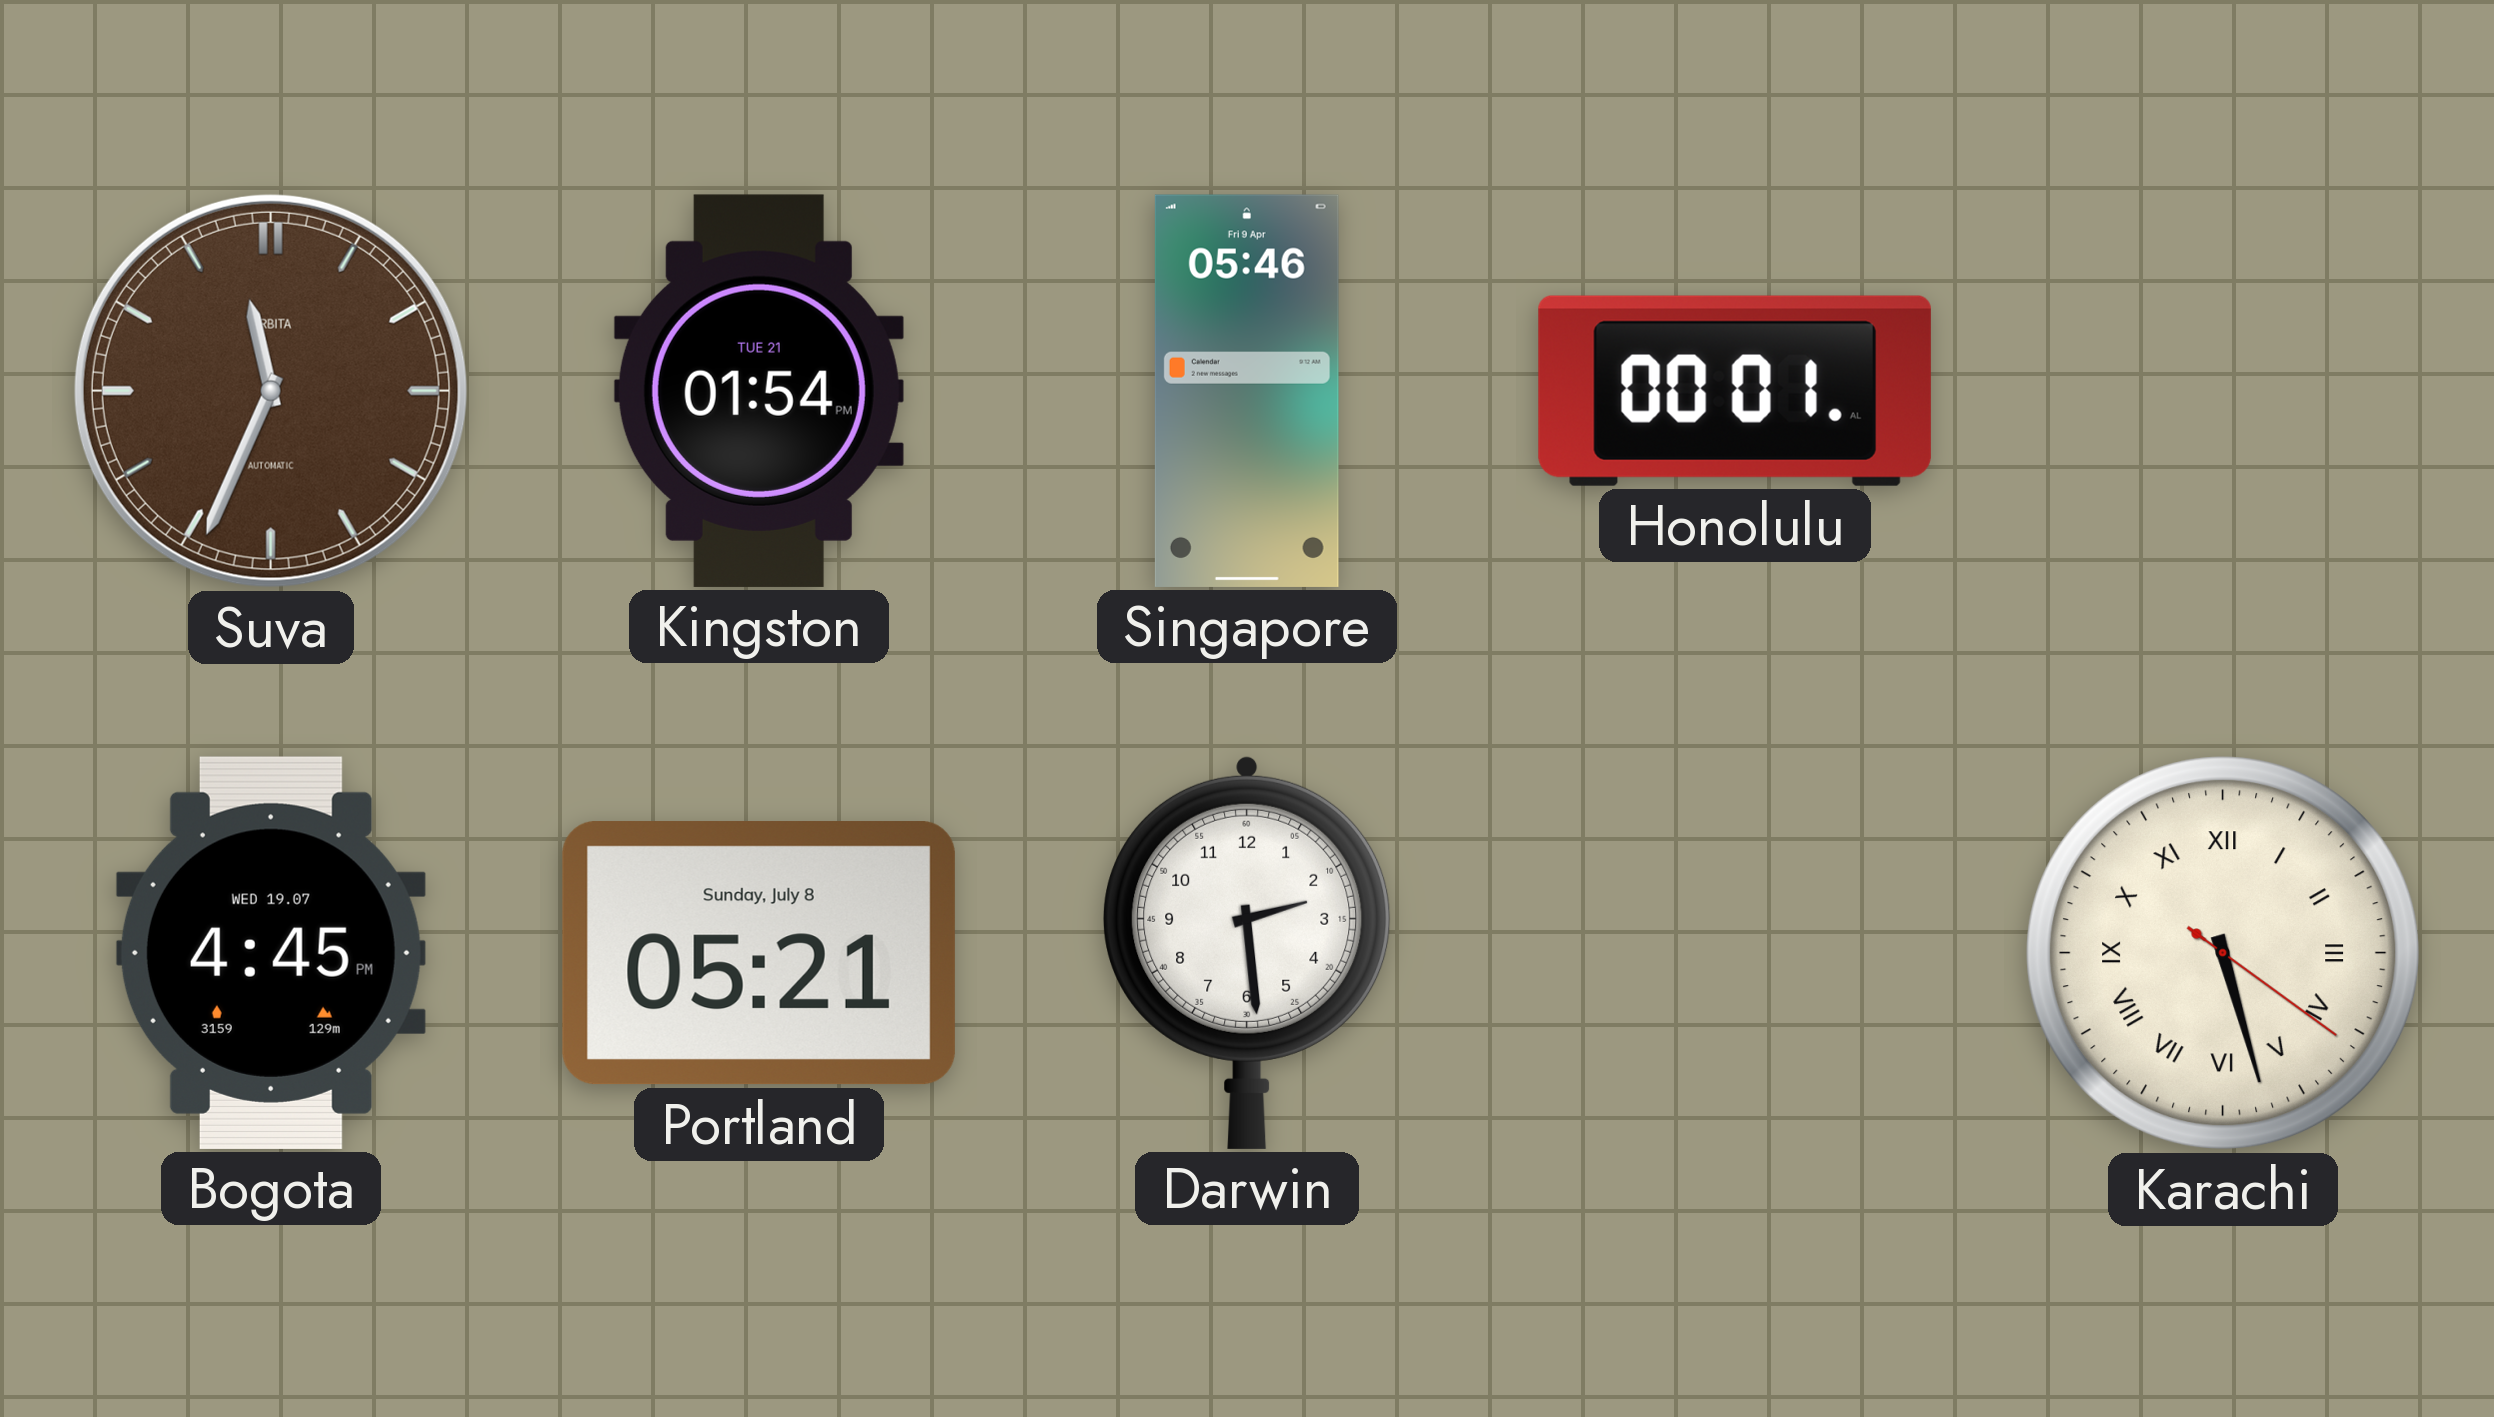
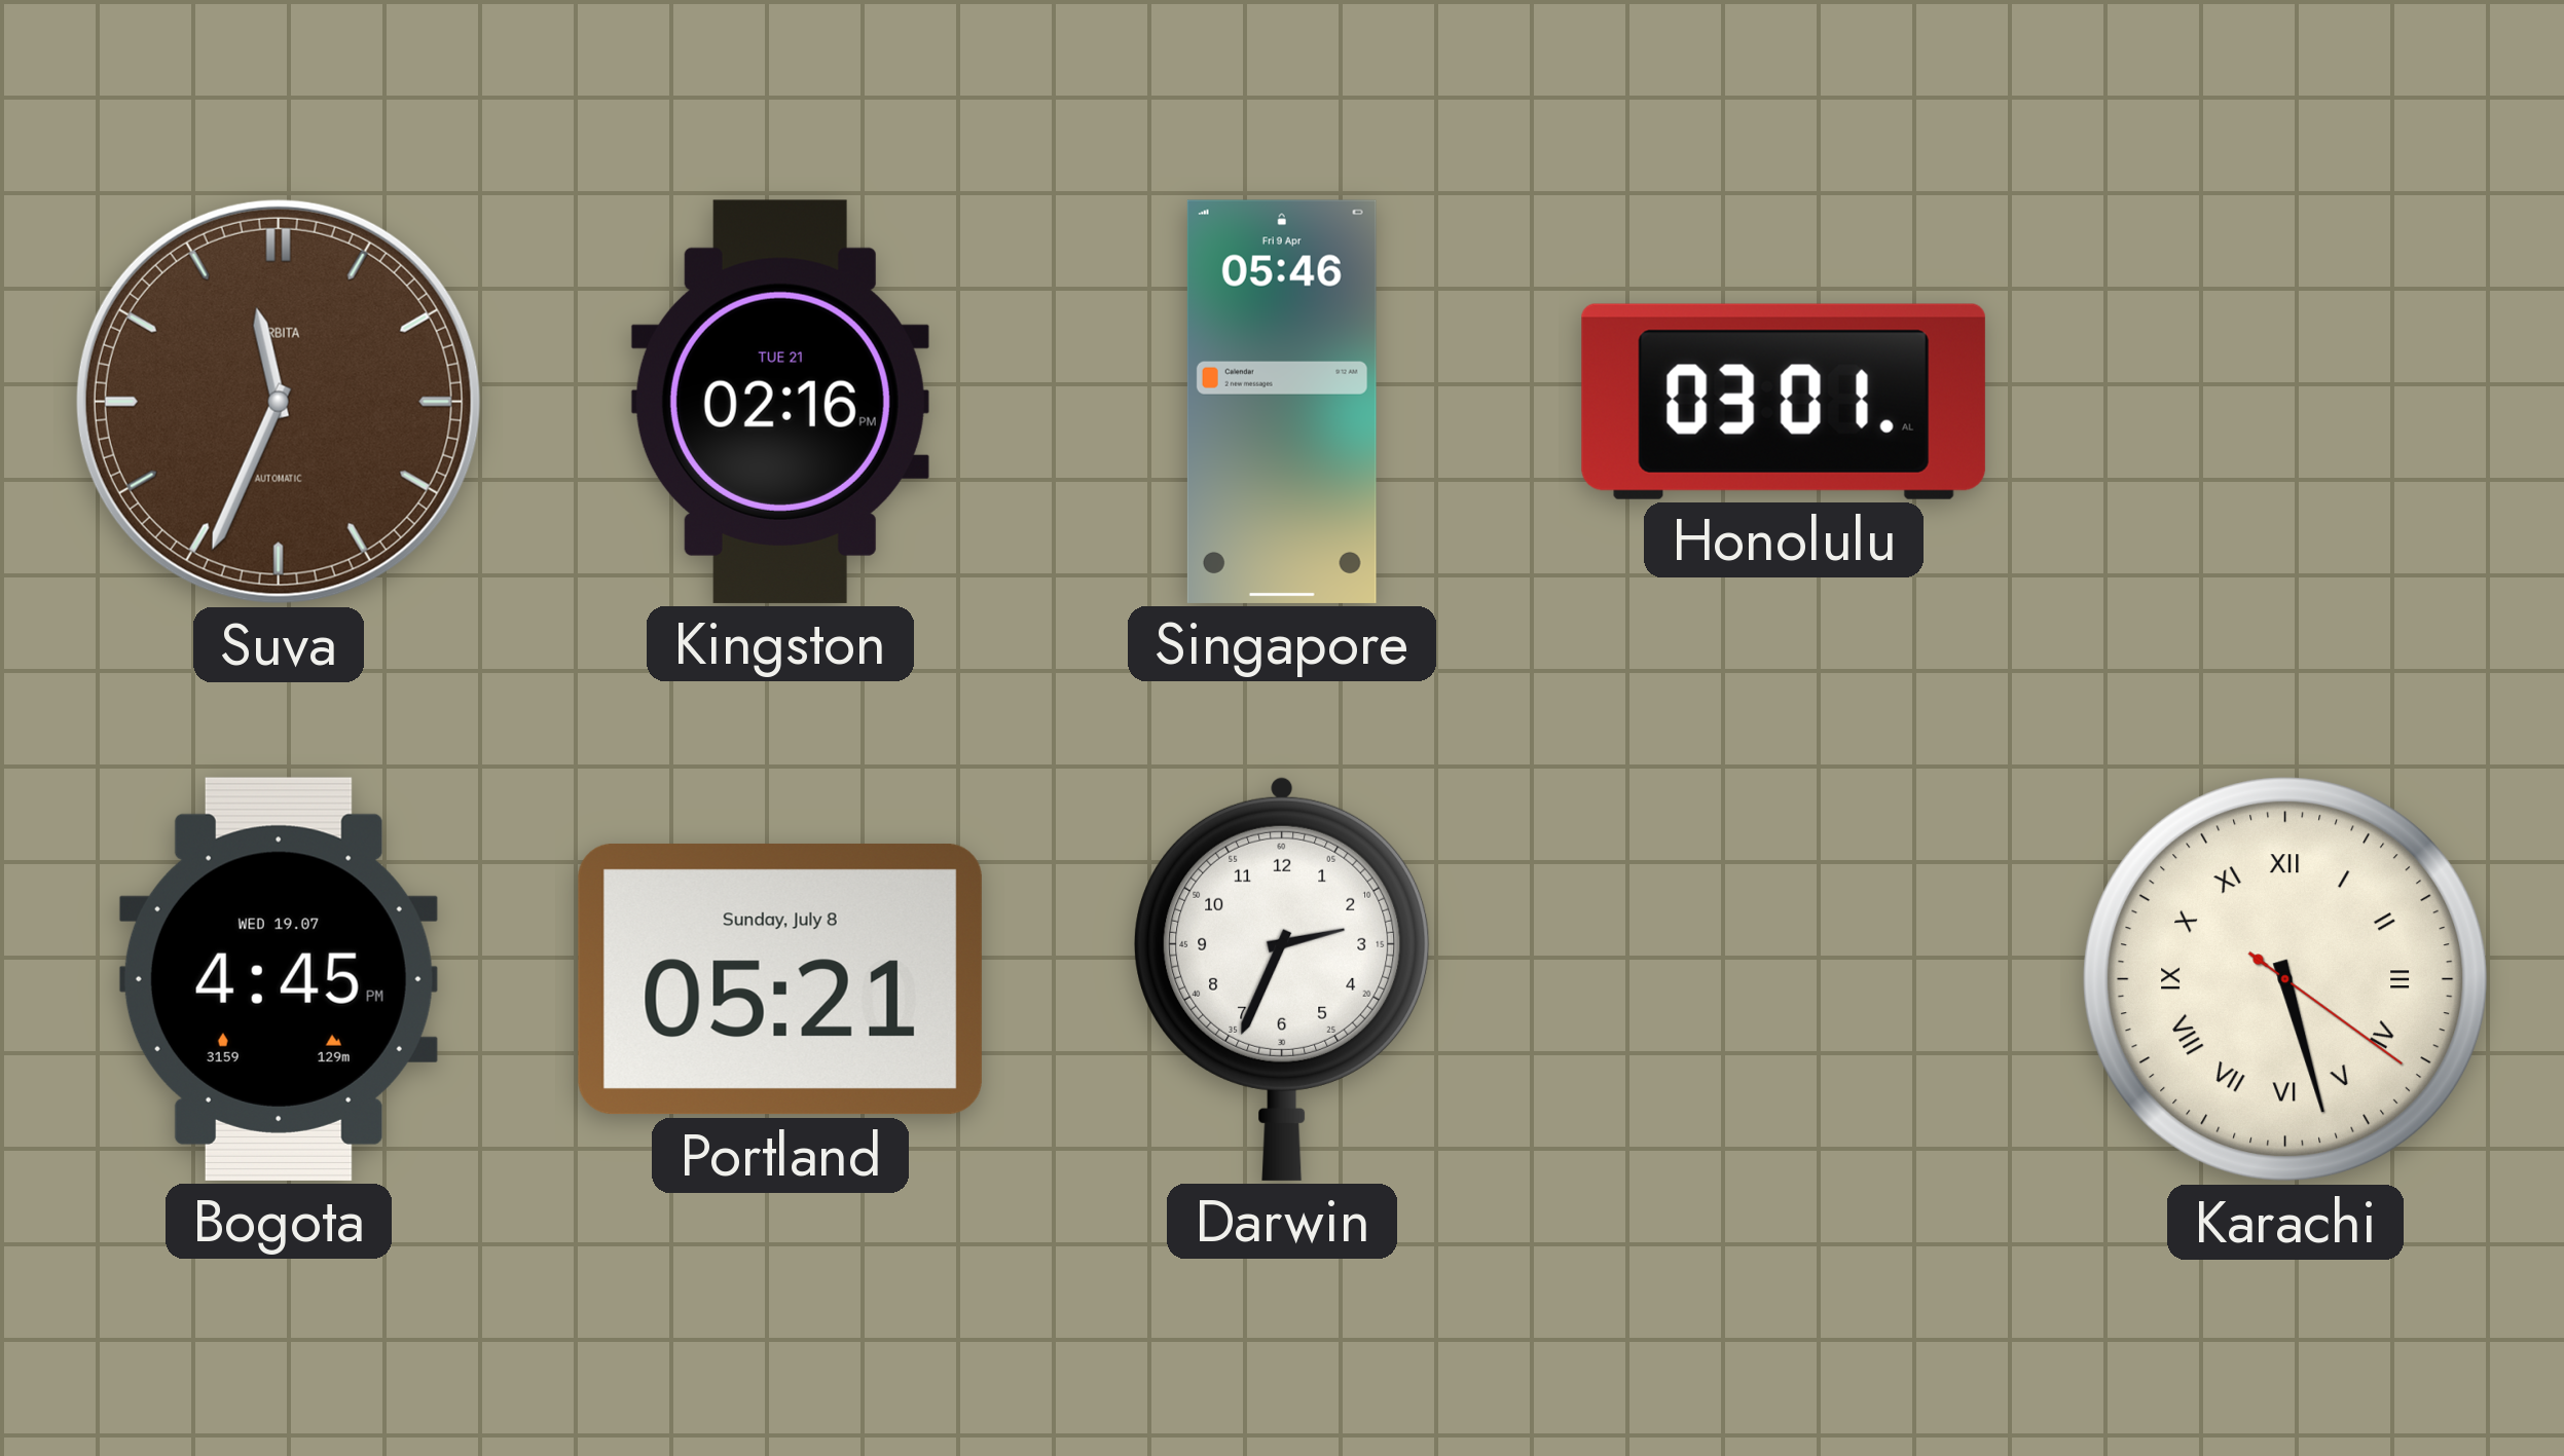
Kingston: 01:54 -> 02:16 (780, 402)
Honolulu: 00:01 -> 03:01 (1784, 402)
Darwin: 2:29 -> 2:34 (1282, 978)
